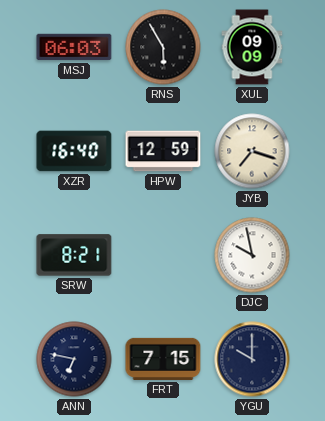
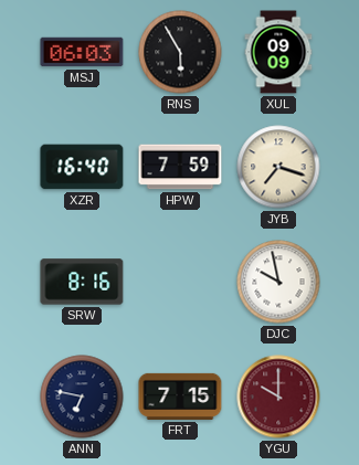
HPW: 12:59 -> 7:59 (180, 167)
SRW: 8:21 -> 8:16 (82, 282)
YGU dial: navy -> burgundy (278, 397)
